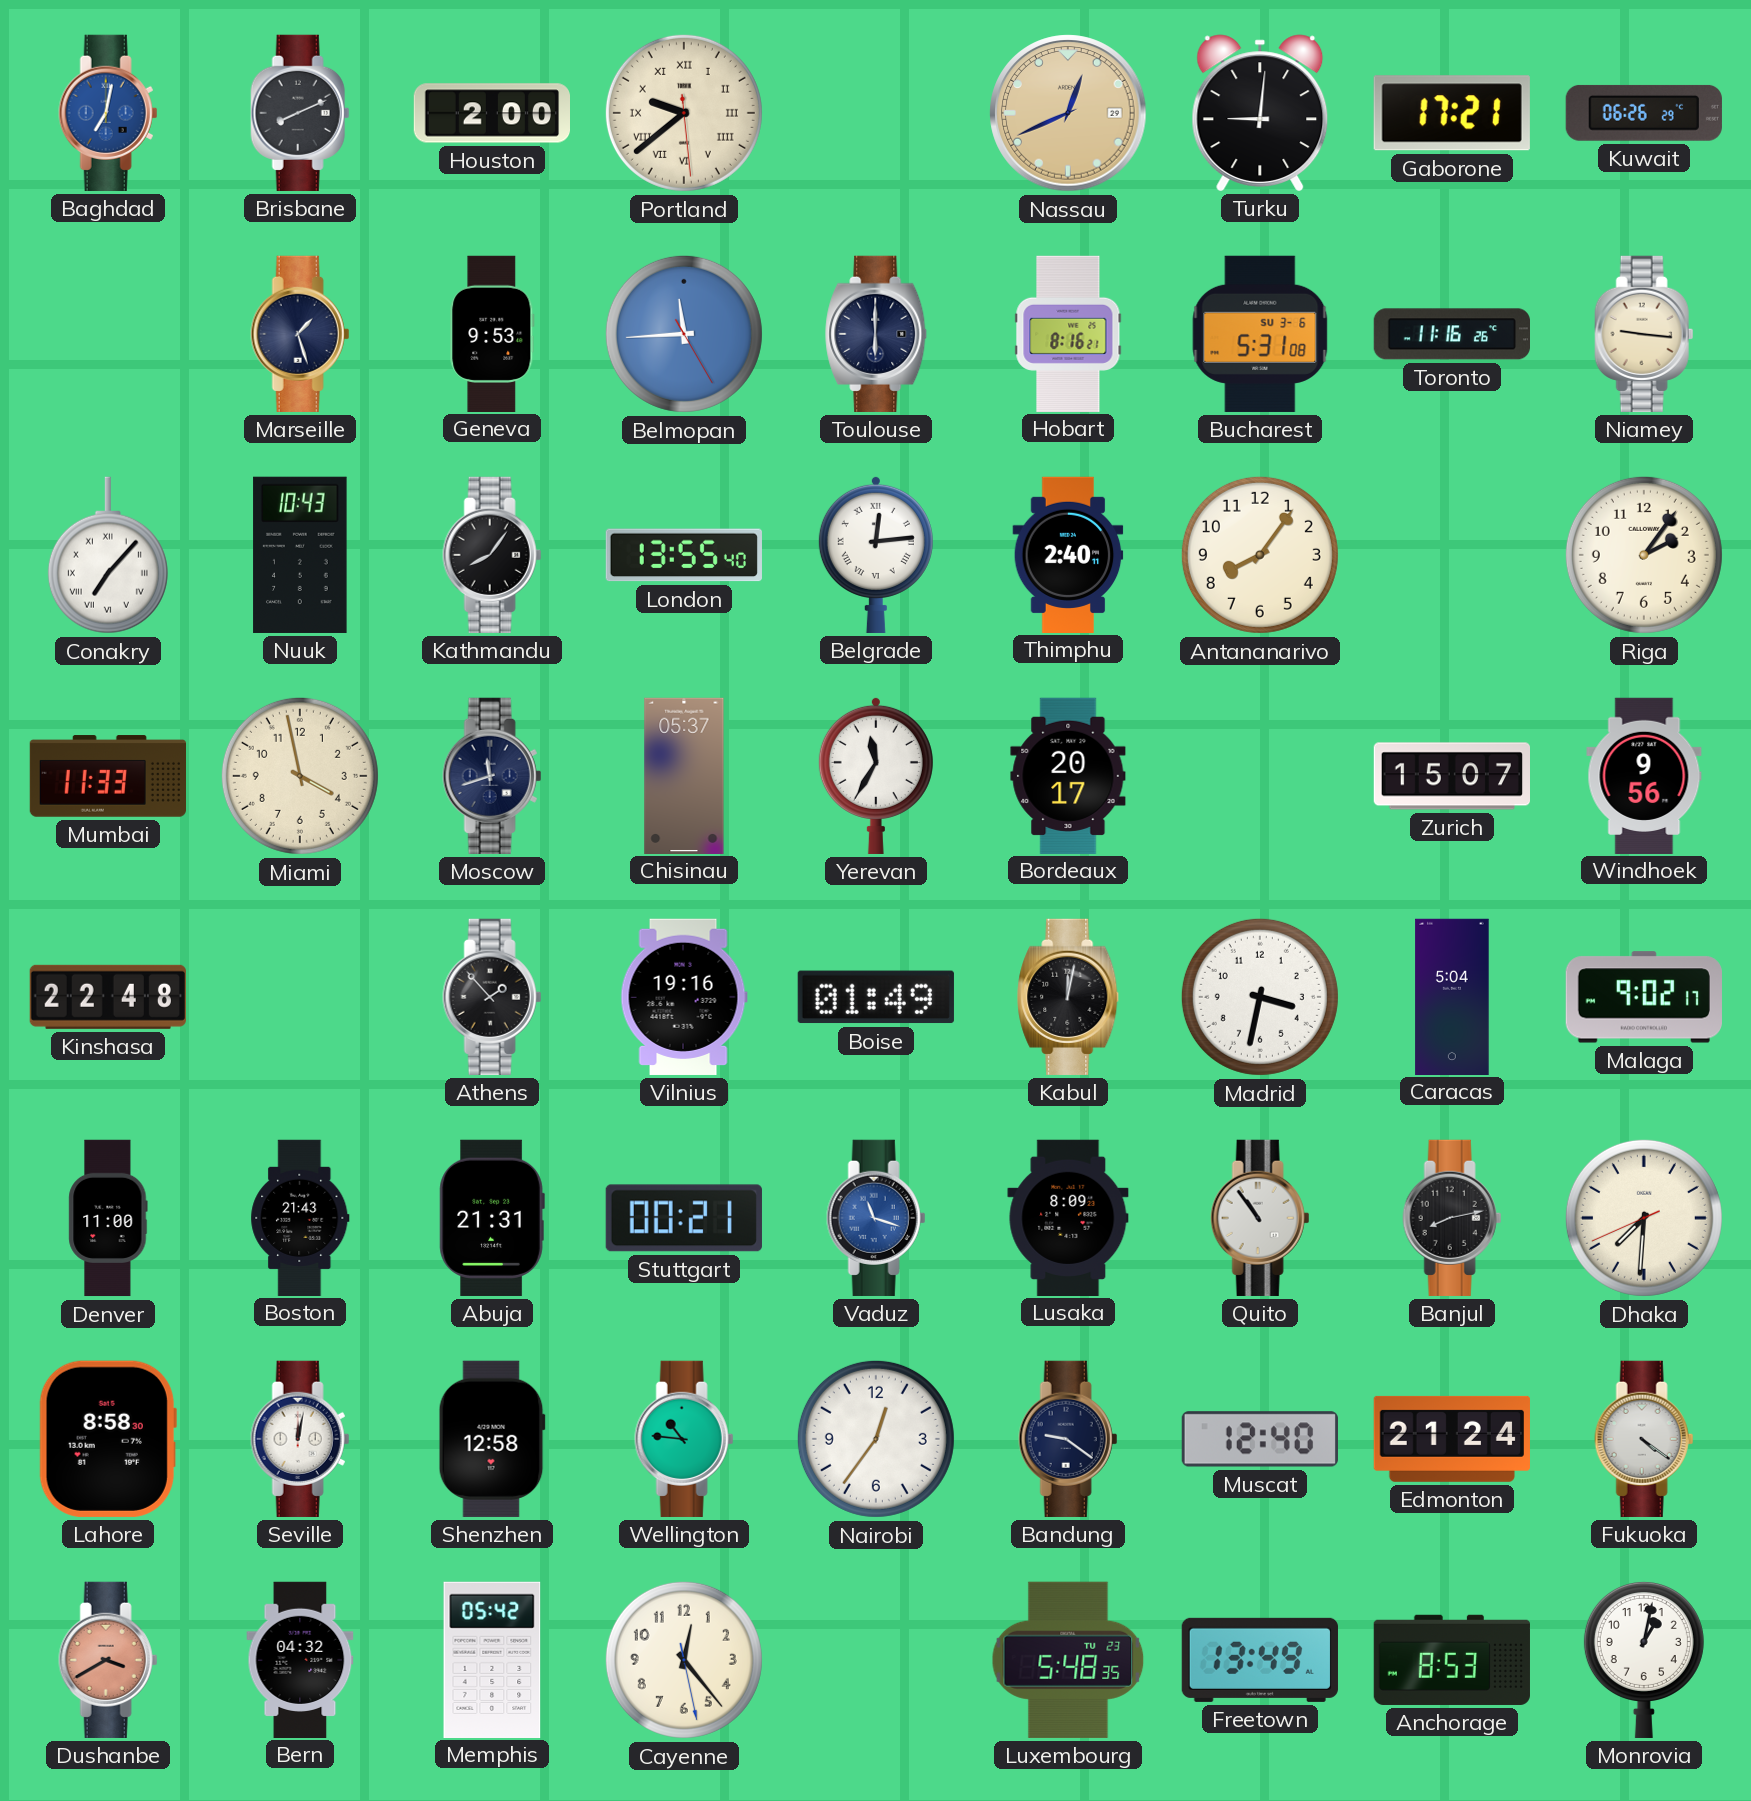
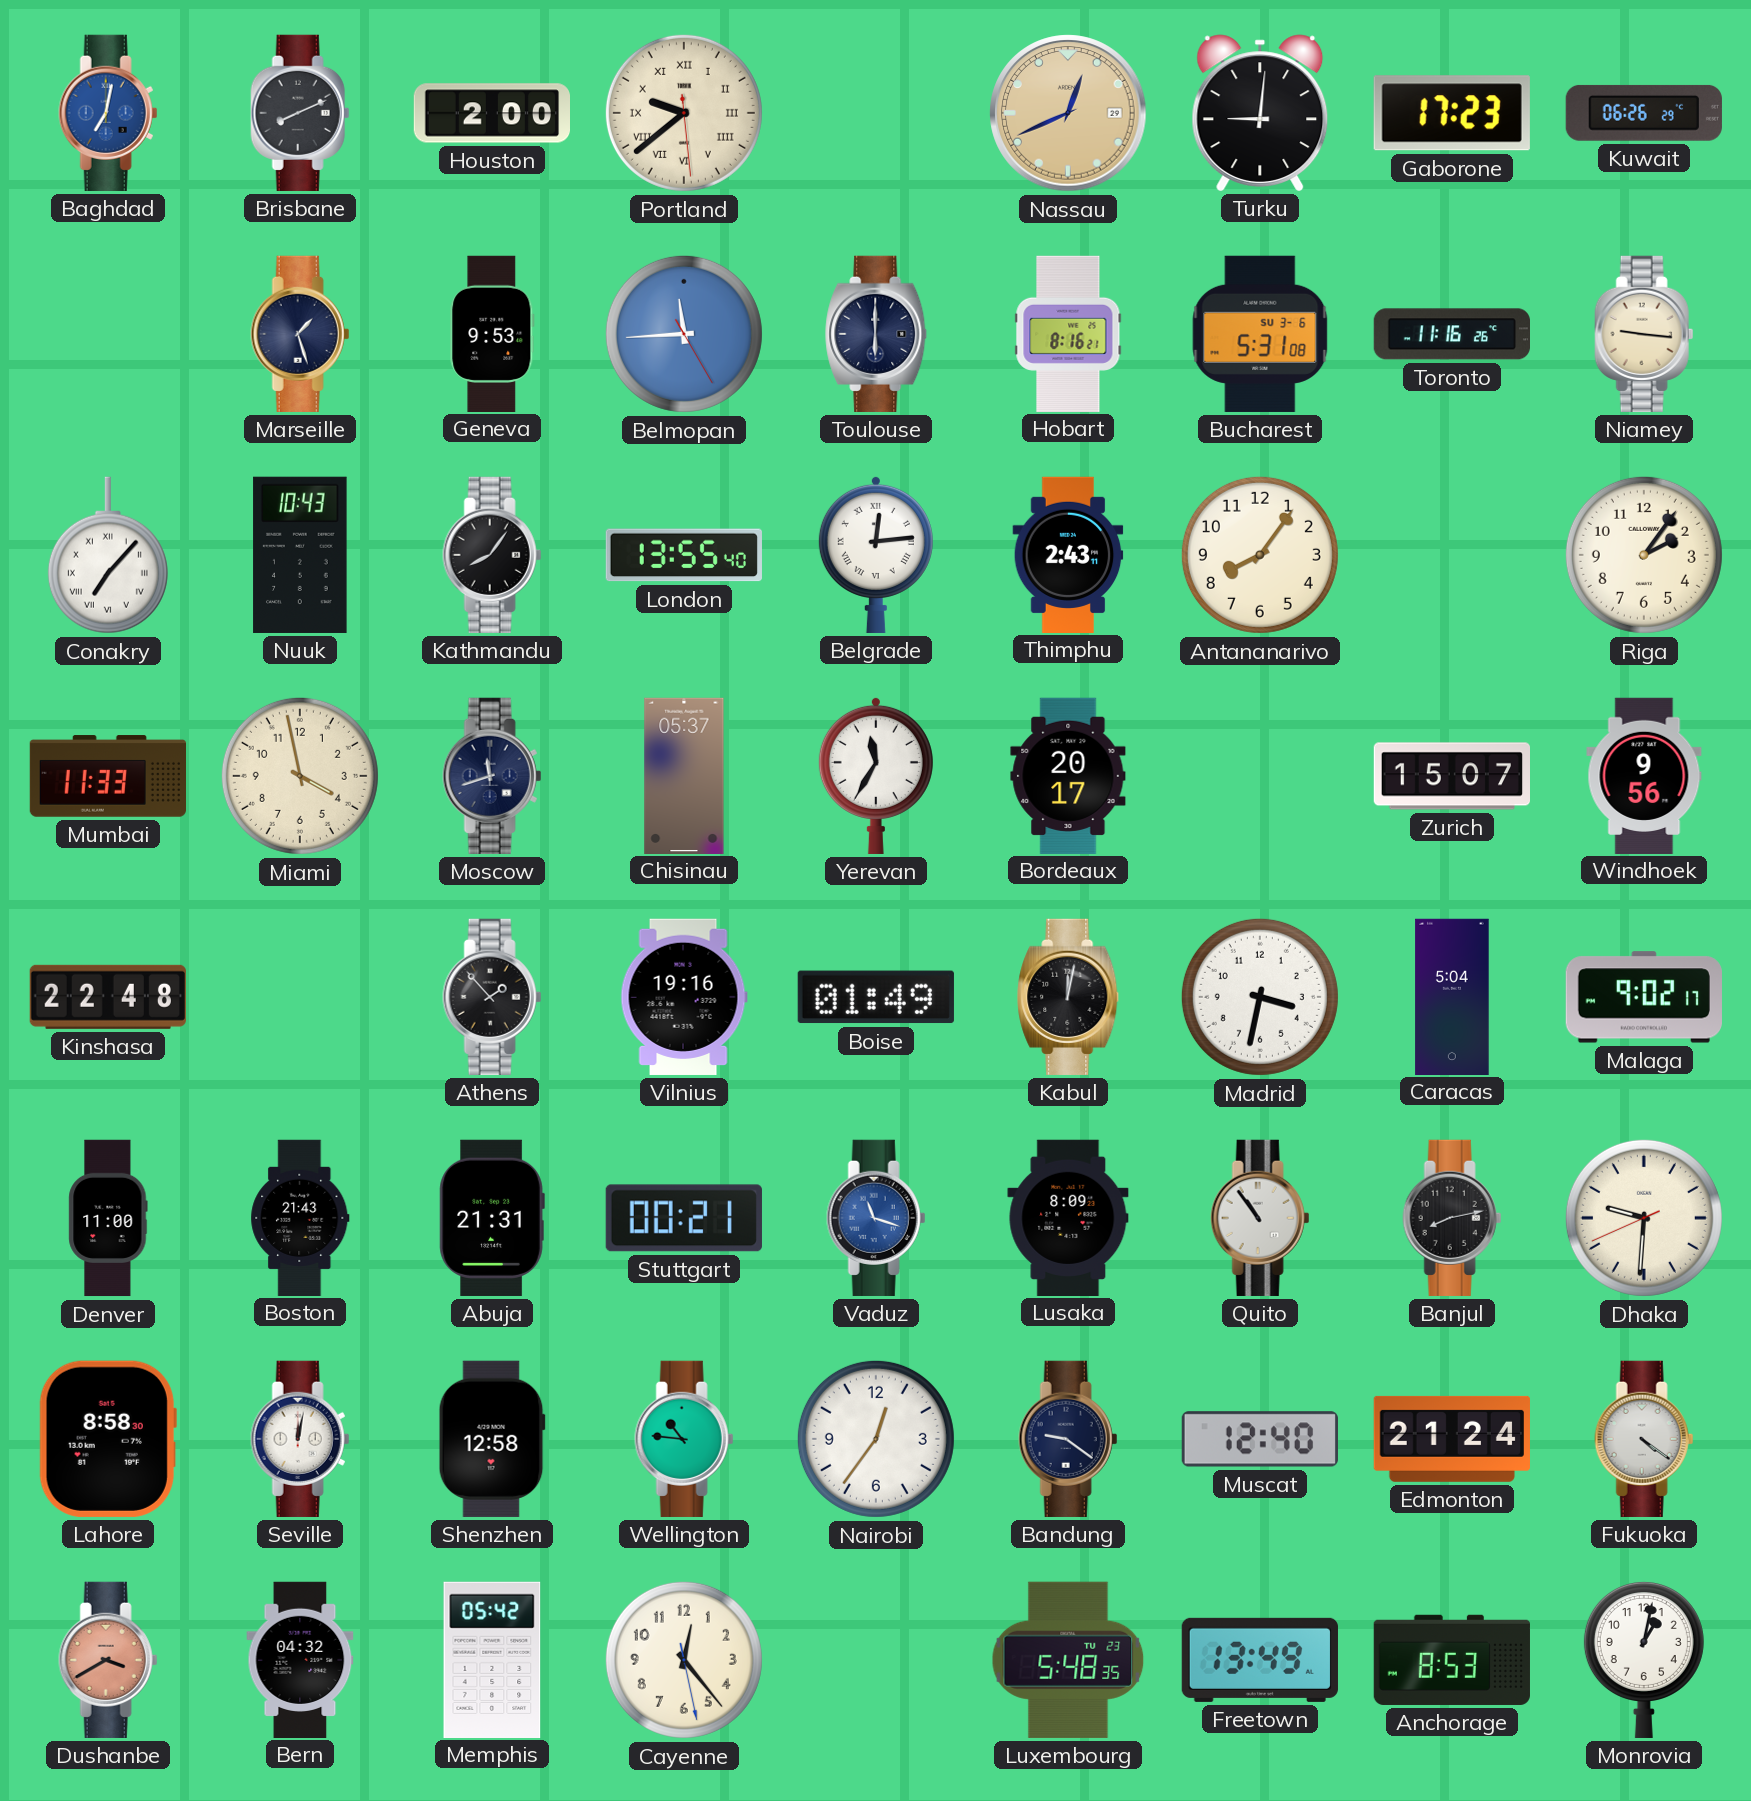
Gaborone: 17:21 -> 17:23 (1452, 113)
Thimphu: 2:40 -> 2:43 (1068, 554)
Dhaka: 7:30 -> 9:30 (1644, 1218)
